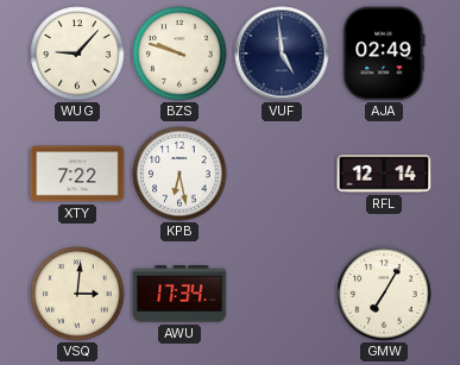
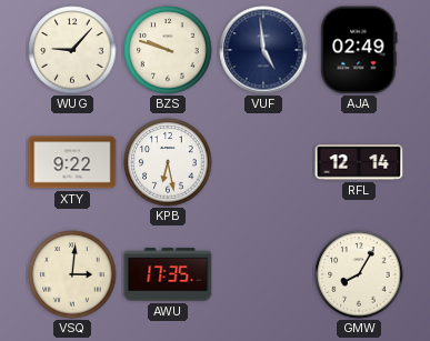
XTY: 7:22 -> 9:22 (72, 162)
AWU: 17:34 -> 17:35 (168, 274)
GMW: 7:05 -> 8:05 (359, 274)
